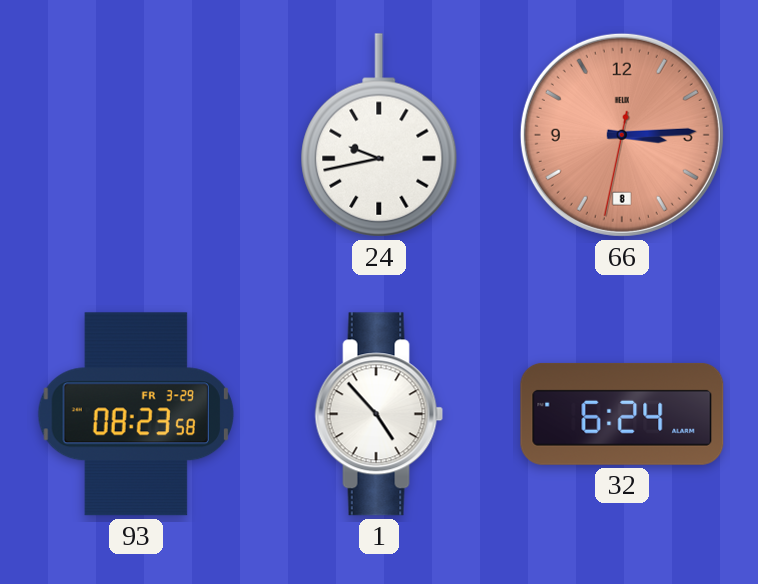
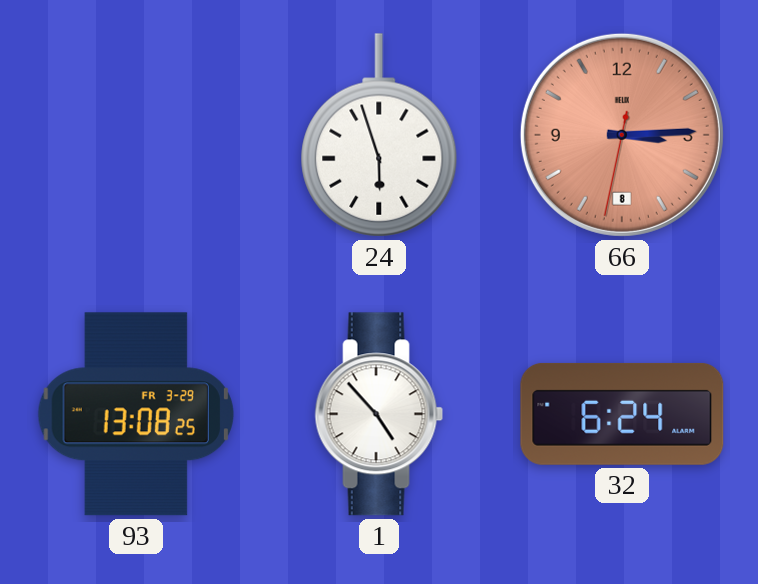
24: 9:43 -> 5:57 (379, 135)
93: 08:23 -> 13:08 (136, 414)
